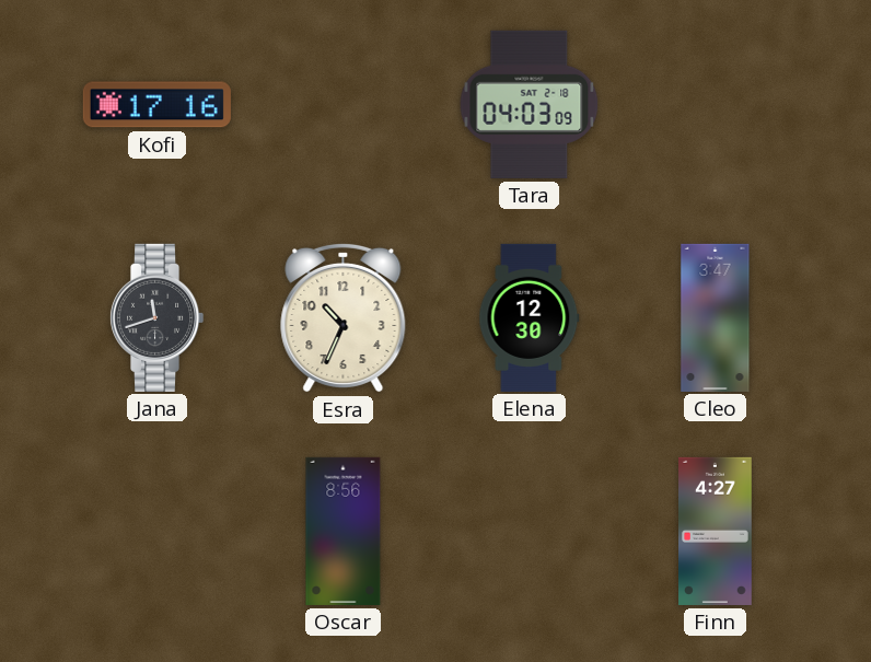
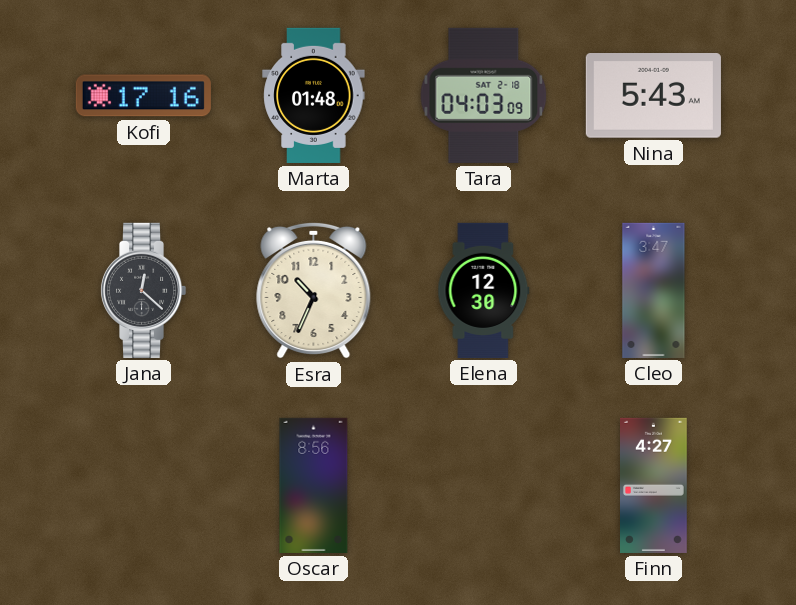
Marta: none -> 01:48 (314, 95)
Nina: none -> 5:43 (653, 96)
Jana: 11:42 -> 12:22 (143, 290)
